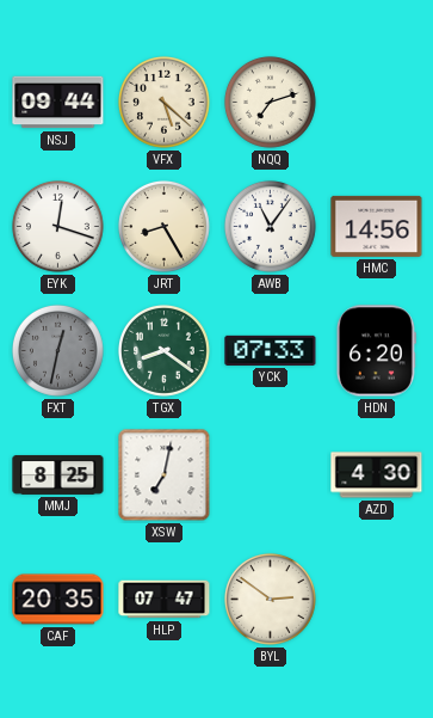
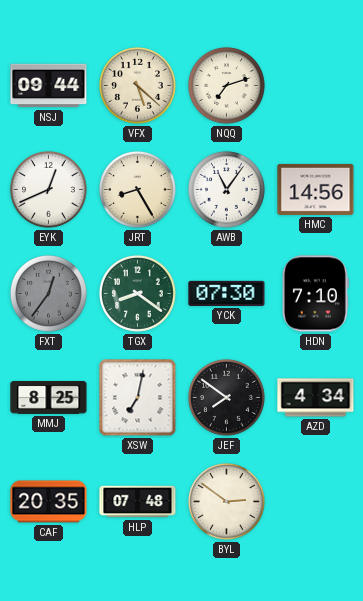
EYK: 12:18 -> 12:41 (48, 189)
FXT: 12:32 -> 12:36 (48, 293)
YCK: 07:33 -> 07:30 (227, 293)
HDN: 6:20 -> 7:10 (315, 294)
JEF: none -> 7:51 (226, 397)
AZD: 4:30 -> 4:34 (316, 398)
HLP: 07:47 -> 07:48 (138, 502)
